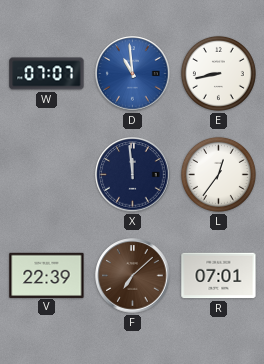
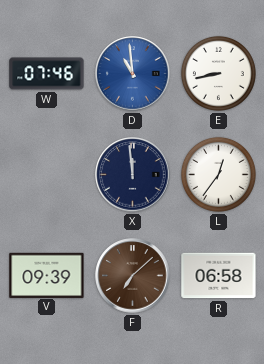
W: 07:07 -> 07:46 (47, 74)
V: 22:39 -> 09:39 (47, 275)
R: 07:01 -> 06:58 (219, 276)
